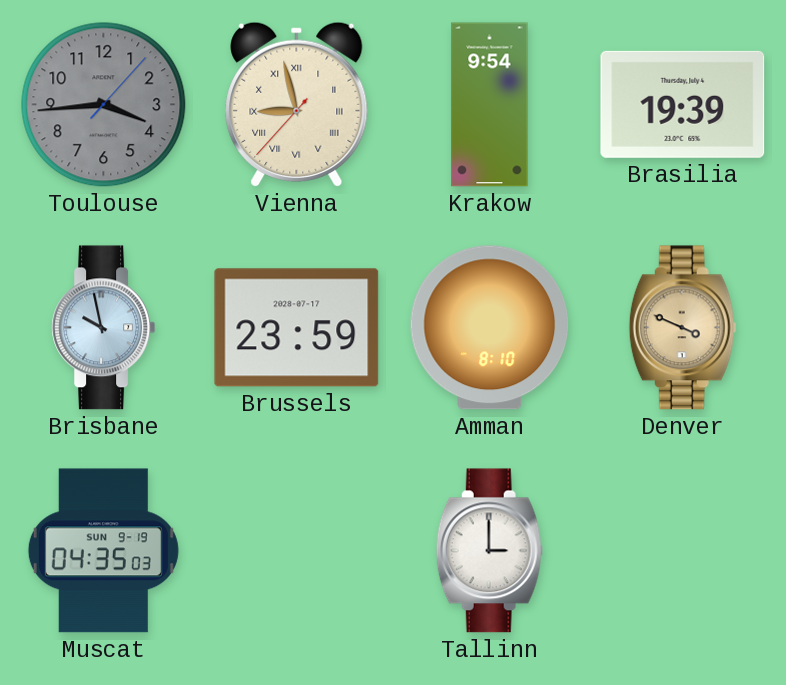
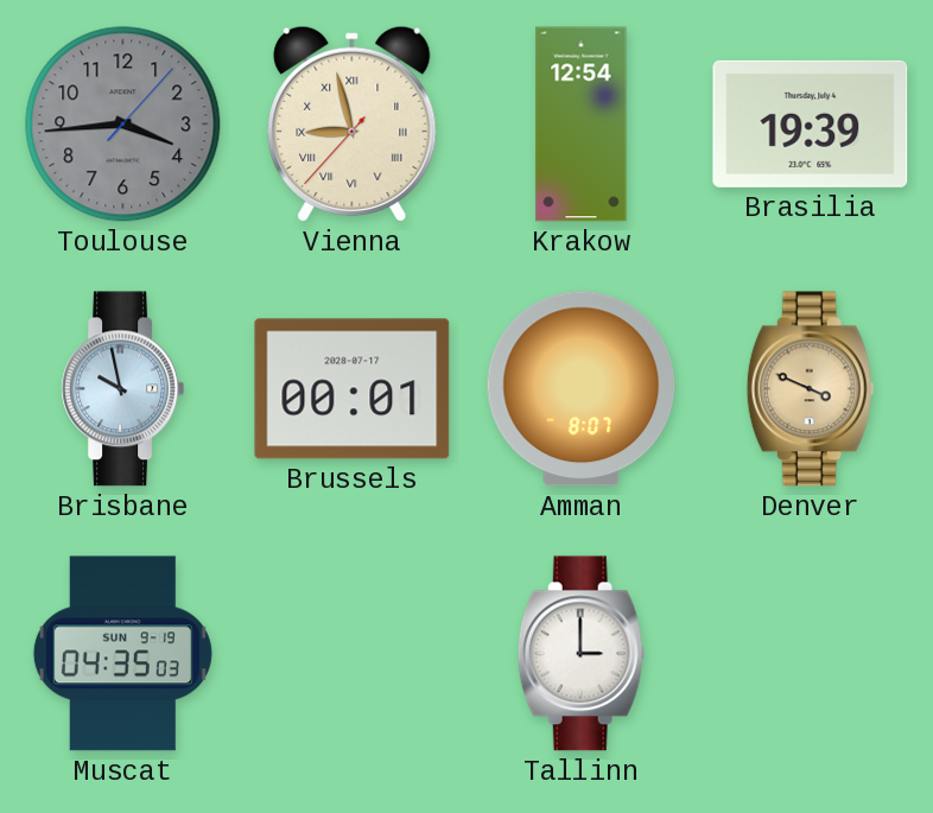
Krakow: 9:54 -> 12:54 (582, 125)
Brussels: 23:59 -> 00:01 (353, 389)
Amman: 8:10 -> 8:07 (582, 389)
